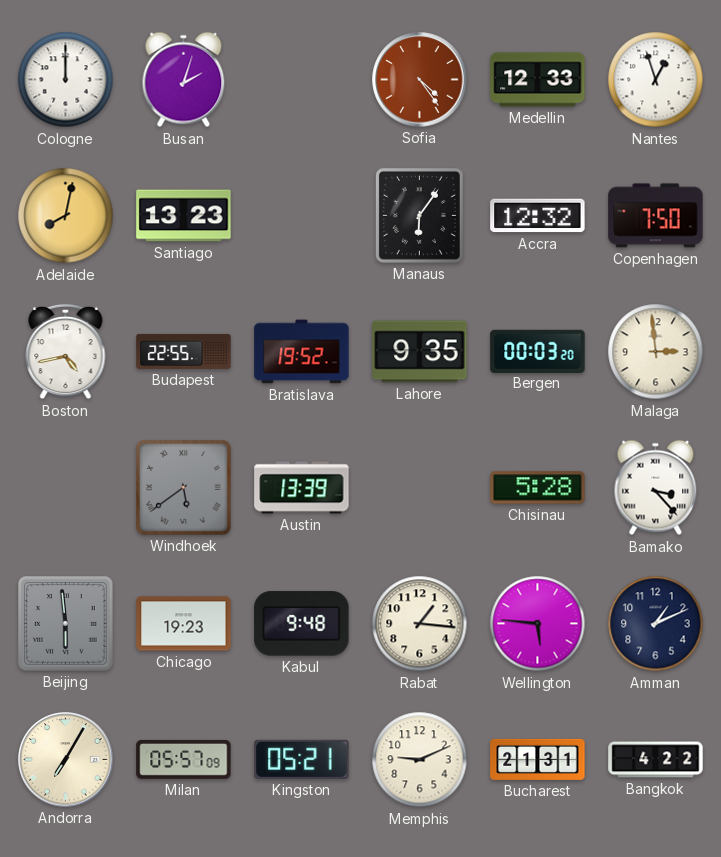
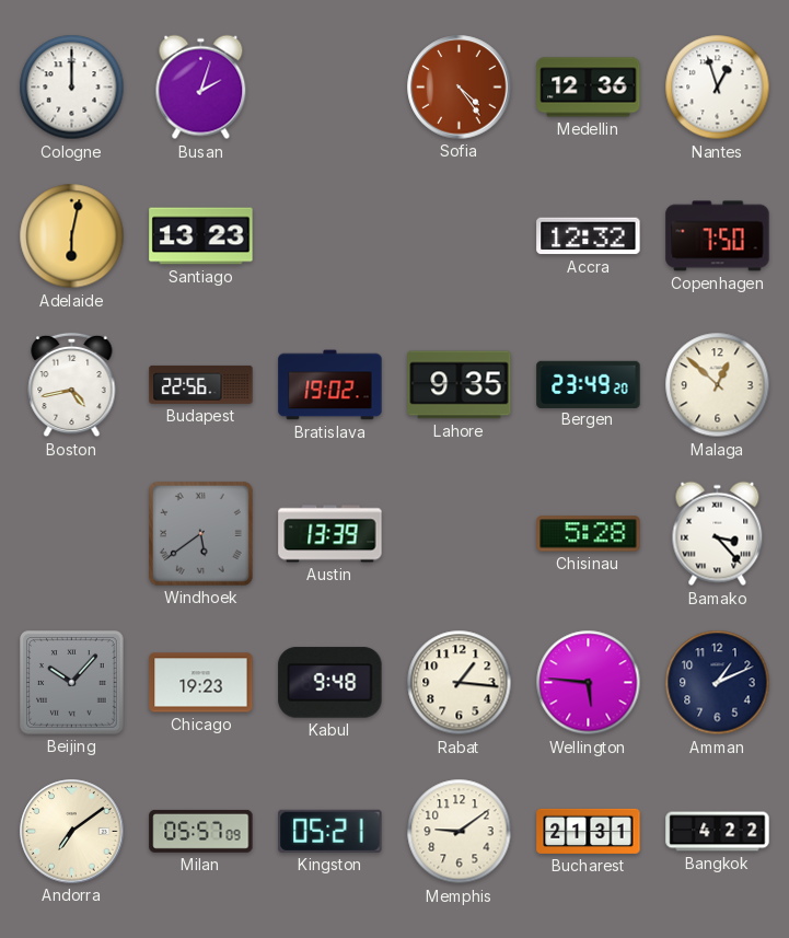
Medellin: 12:33 -> 12:36 (589, 88)
Adelaide: 8:02 -> 6:02 (72, 236)
Manaus: 6:06 -> none (419, 215)
Budapest: 22:55 -> 22:56 (201, 384)
Bratislava: 19:52 -> 19:02 (330, 385)
Bergen: 00:03 -> 23:49 (589, 384)
Malaga: 2:59 -> 12:52 (718, 385)
Beijing: 5:59 -> 10:07 (72, 683)
Andorra: 7:05 -> 7:09 (72, 832)
Memphis: 9:11 -> 9:09 (460, 832)
